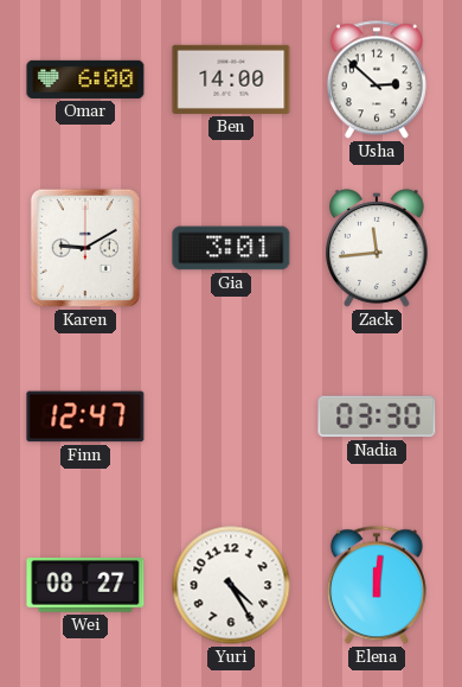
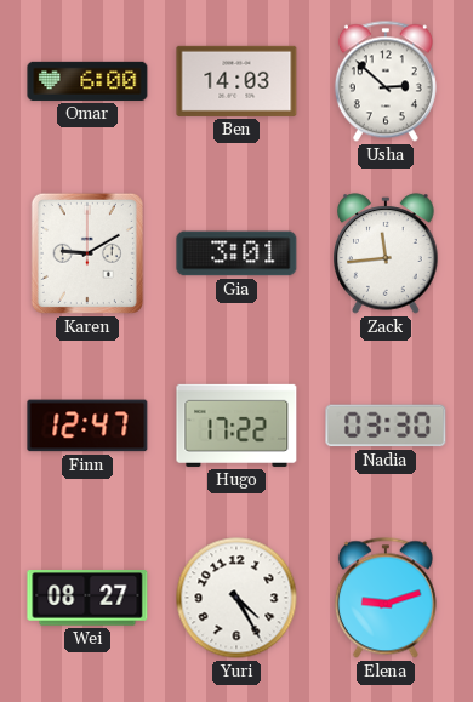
Ben: 14:00 -> 14:03 (236, 81)
Hugo: none -> 17:22 (236, 426)
Elena: 12:01 -> 9:12 (386, 598)
